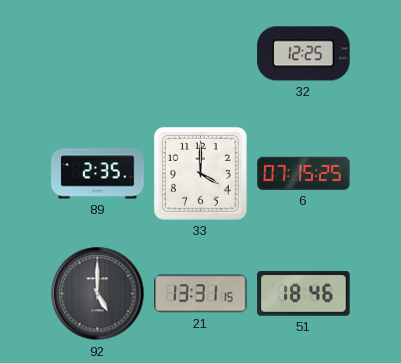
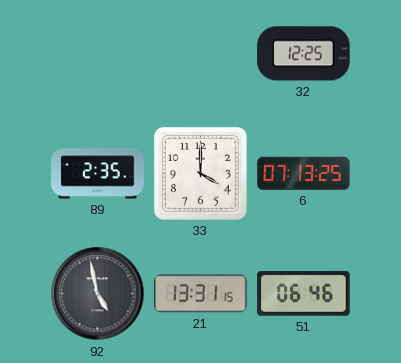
6: 07:15 -> 07:13 (304, 173)
92: 5:00 -> 4:58 (98, 294)
51: 18:46 -> 06:46 (304, 294)
